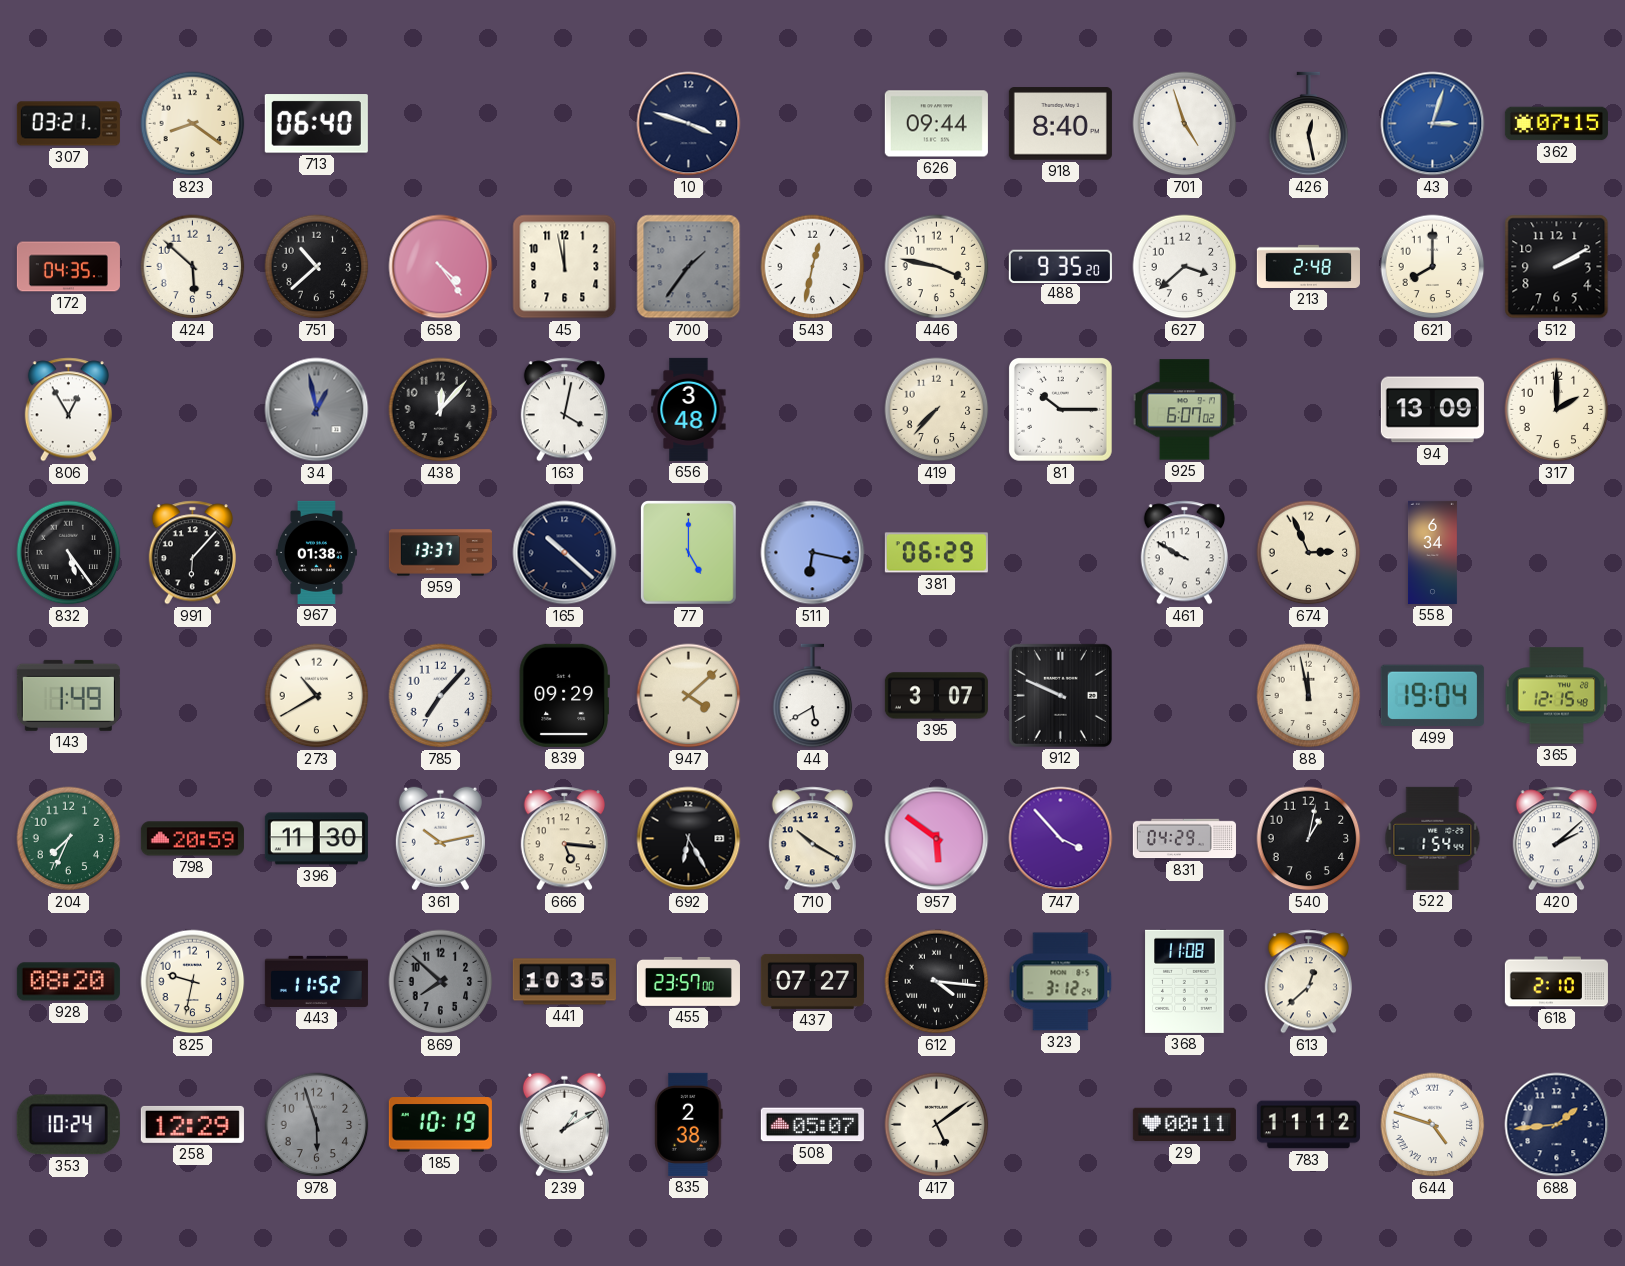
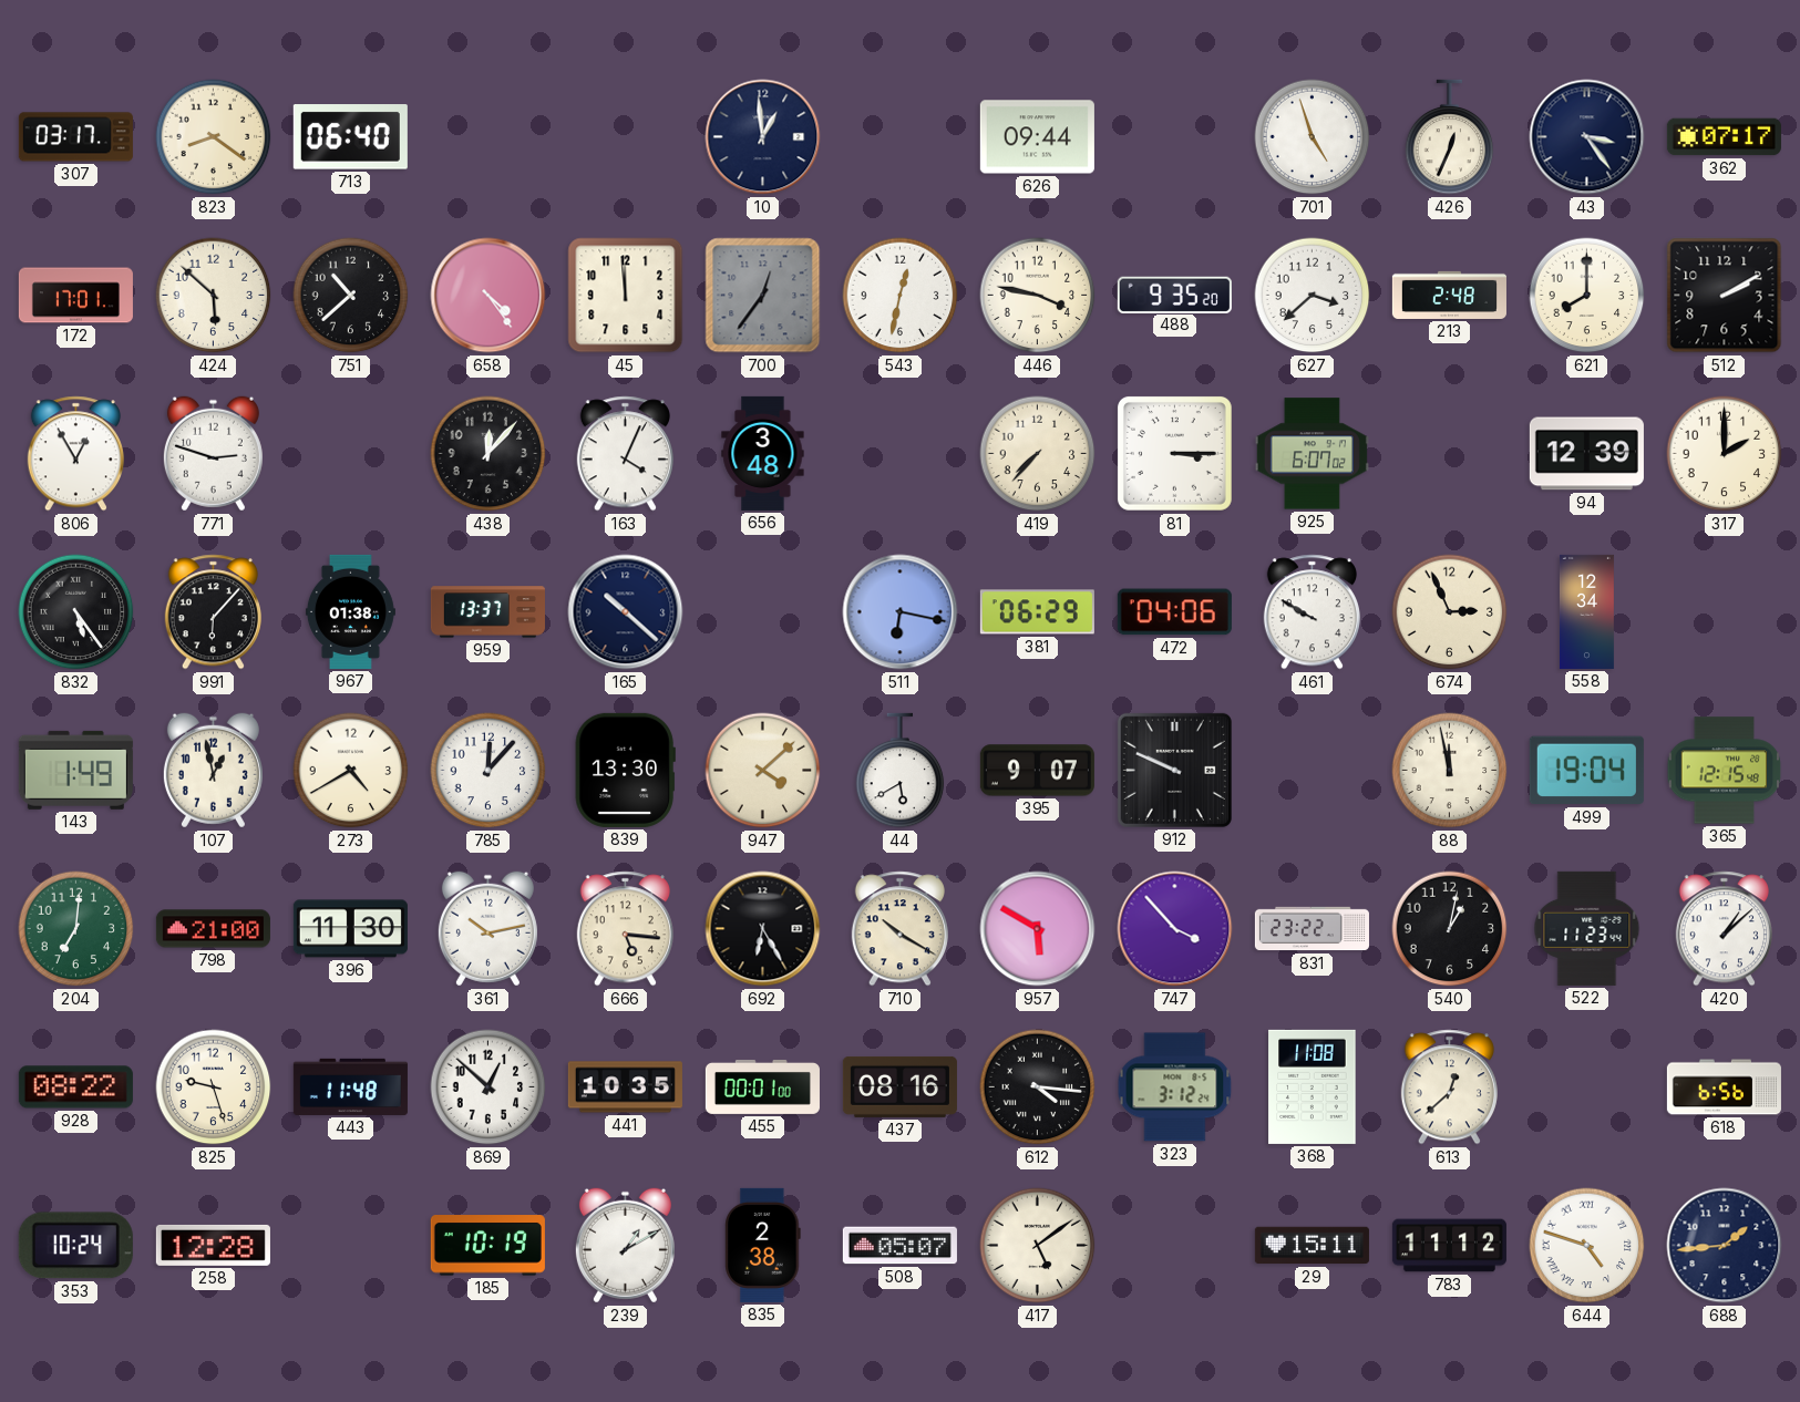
307: 03:21 -> 03:17 (75, 137)
10: 3:48 -> 12:59 (763, 137)
918: 8:40 -> none (1060, 124)
426: 12:28 -> 12:34 (1450, 137)
43: 3:03 -> 3:24 (1587, 137)
43 dial: blue -> navy (1587, 137)
362: 07:15 -> 07:17 (1724, 137)
172: 04:35 -> 17:01 (75, 296)
45: 11:58 -> 11:59 (626, 296)
700: 1:36 -> 12:36 (763, 296)
771: none -> 2:48 (213, 454)
34: 12:58 -> none (317, 410)
163: 4:02 -> 4:04 (625, 454)
81: 10:15 -> 3:15 (1174, 453)
94: 13:09 -> 12:39 (1586, 454)
77: 5:00 -> none (689, 553)
472: none -> 04:06 (1174, 612)
558: 6:34 -> 12:34 (1586, 611)
107: none -> 12:58 (213, 771)
273: 10:40 -> 4:40 (351, 771)
785: 7:07 -> 12:07 (488, 771)
839: 09:29 -> 13:30 (625, 770)
395: 3:07 -> 9:07 (1037, 771)
204: 7:34 -> 7:01 (76, 929)
798: 20:59 -> 21:00 (213, 929)
957: 5:51 -> 5:50 (1038, 929)
831: 04:29 -> 23:22 (1312, 929)
522: 1:54 -> 11:23 (1587, 928)
420: 2:08 -> 1:08 (1724, 929)
928: 08:20 -> 08:22 (75, 1087)
825: 9:32 -> 9:27 (214, 1087)
443: 11:52 -> 11:48 (350, 1086)
869: 7:52 -> 12:52 (488, 1087)
869 dial: grey -> white (488, 1087)
455: 23:57 -> 00:01 (762, 1086)
437: 07:27 -> 08:16 (899, 1086)
618: 2:10 -> 6:56 (1724, 1087)
258: 12:29 -> 12:28 (213, 1245)
978: 5:57 -> none (317, 1125)
29: 00:11 -> 15:11 (1312, 1246)
